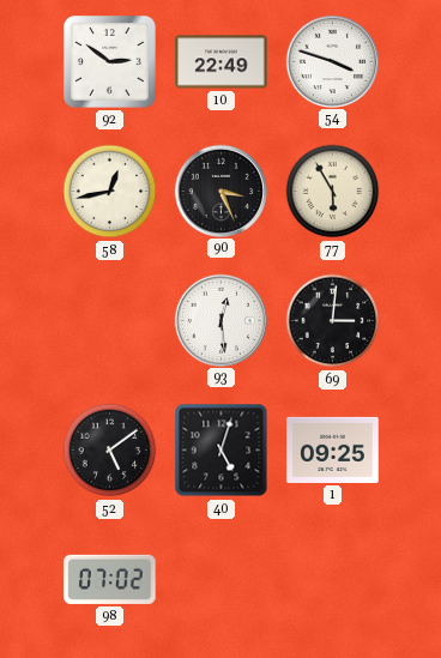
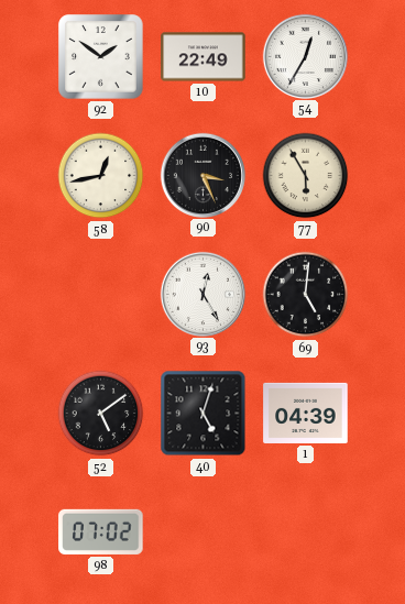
92: 2:51 -> 1:51 (101, 57)
54: 3:48 -> 12:35 (305, 56)
93: 12:29 -> 12:25 (202, 294)
69: 3:01 -> 5:01 (306, 295)
1: 09:25 -> 04:39 (306, 413)
